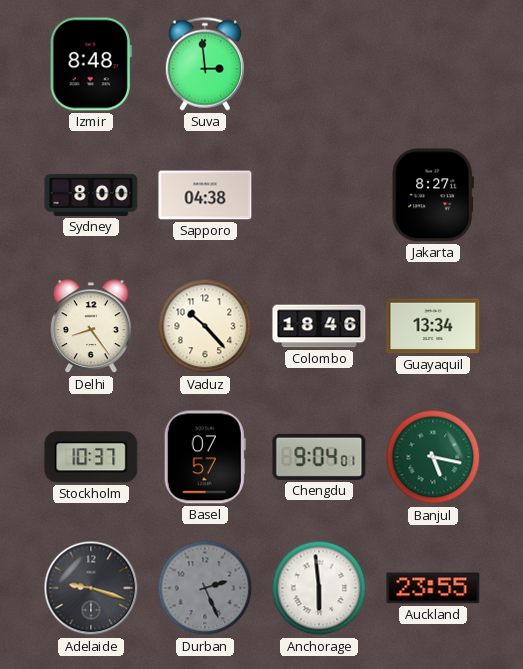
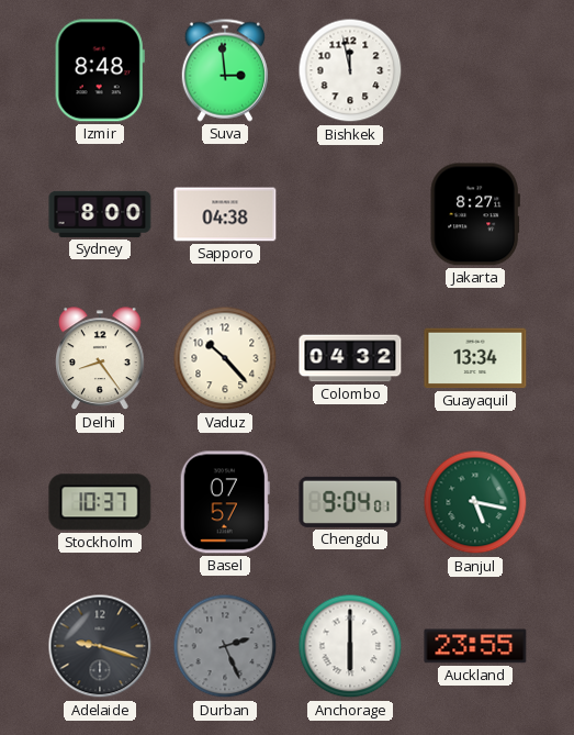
Bishkek: none -> 11:58 (350, 70)
Colombo: 18:46 -> 04:32 (350, 358)
Anchorage: 5:59 -> 6:00 (350, 646)
